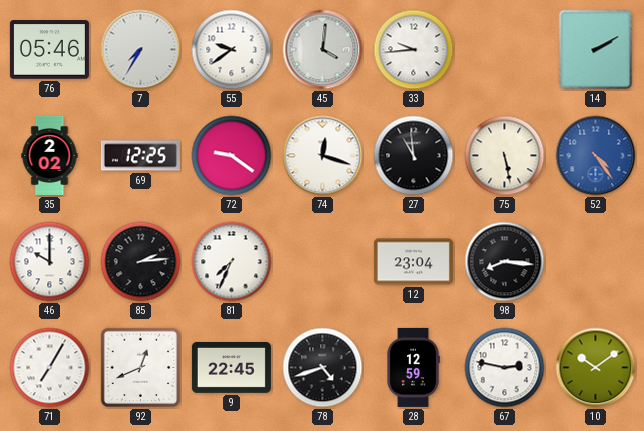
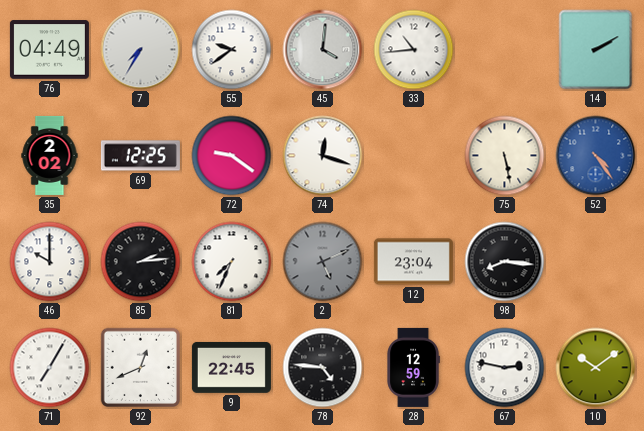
76: 05:46 -> 04:49 (49, 50)
33: 9:44 -> 10:44 (414, 50)
27: 10:59 -> none (414, 156)
2: none -> 5:11 (323, 262)
78: 4:42 -> 4:46 (323, 368)
